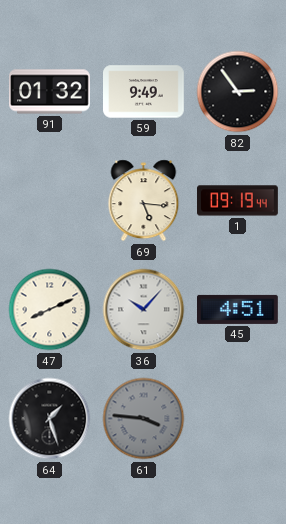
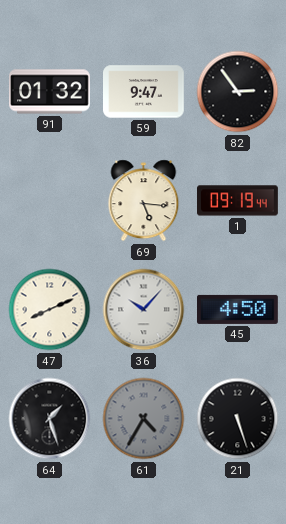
59: 9:49 -> 9:47 (144, 92)
45: 4:51 -> 4:50 (238, 309)
61: 3:46 -> 4:35 (144, 419)
21: none -> 5:27 (238, 419)
